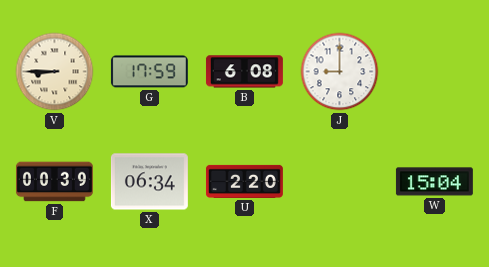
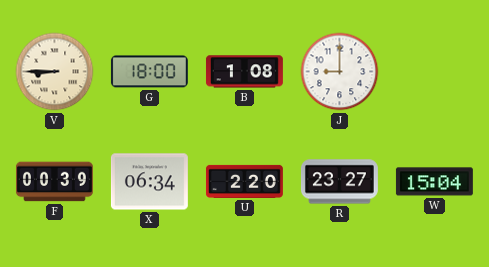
G: 17:59 -> 18:00 (149, 72)
B: 6:08 -> 1:08 (244, 72)
R: none -> 23:27 (339, 182)
